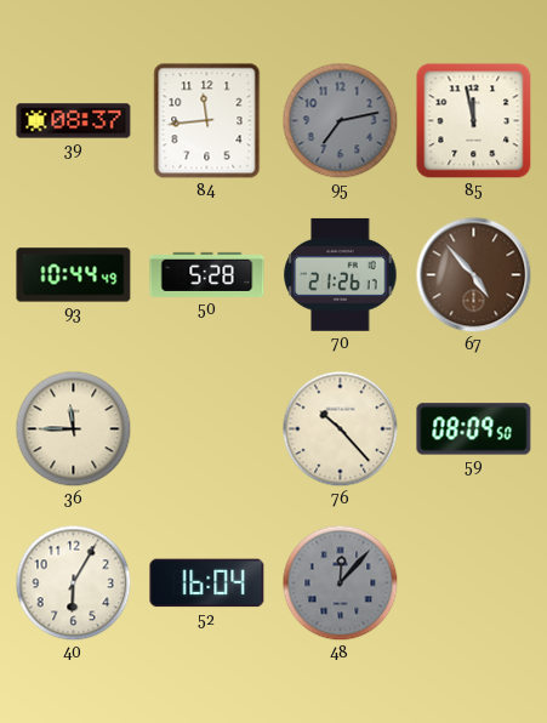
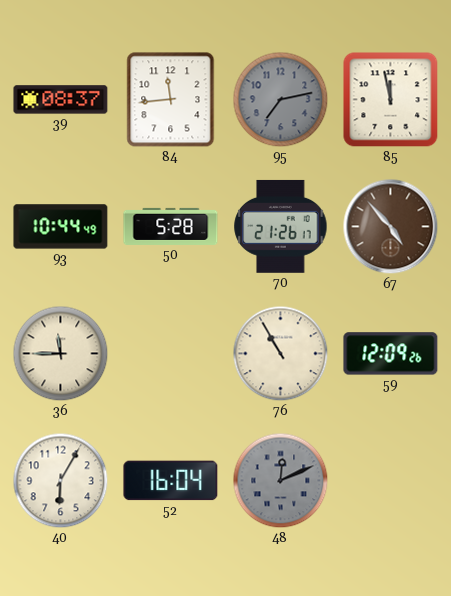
76: 10:23 -> 10:55 (281, 354)
59: 08:09 -> 12:09 (391, 354)
48: 12:07 -> 12:11 (281, 481)
